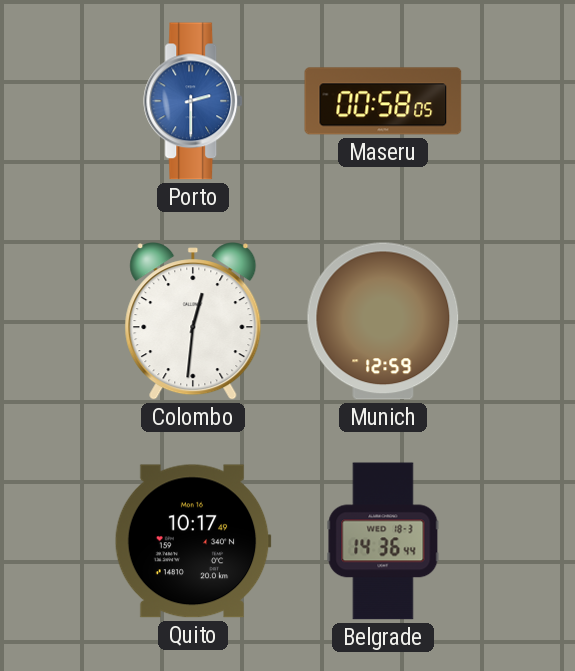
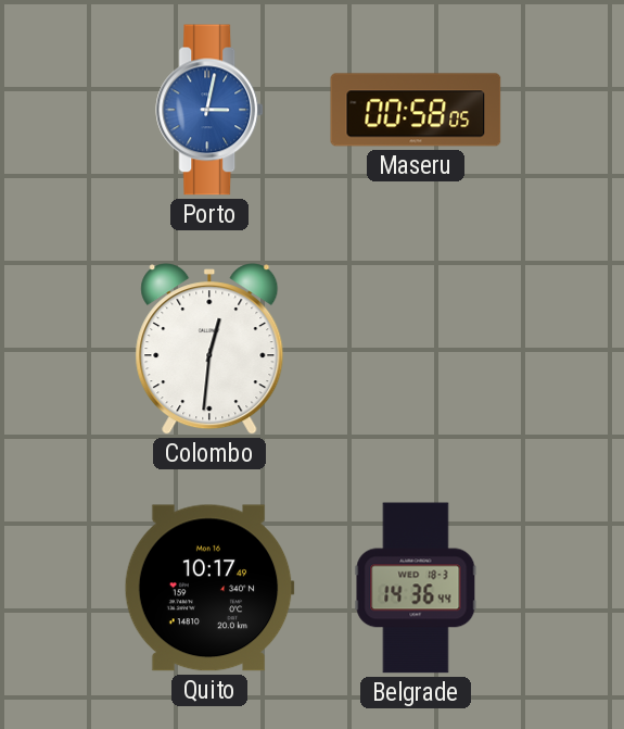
Porto: 2:30 -> 3:02 (211, 110)
Munich: 12:59 -> none (383, 321)
